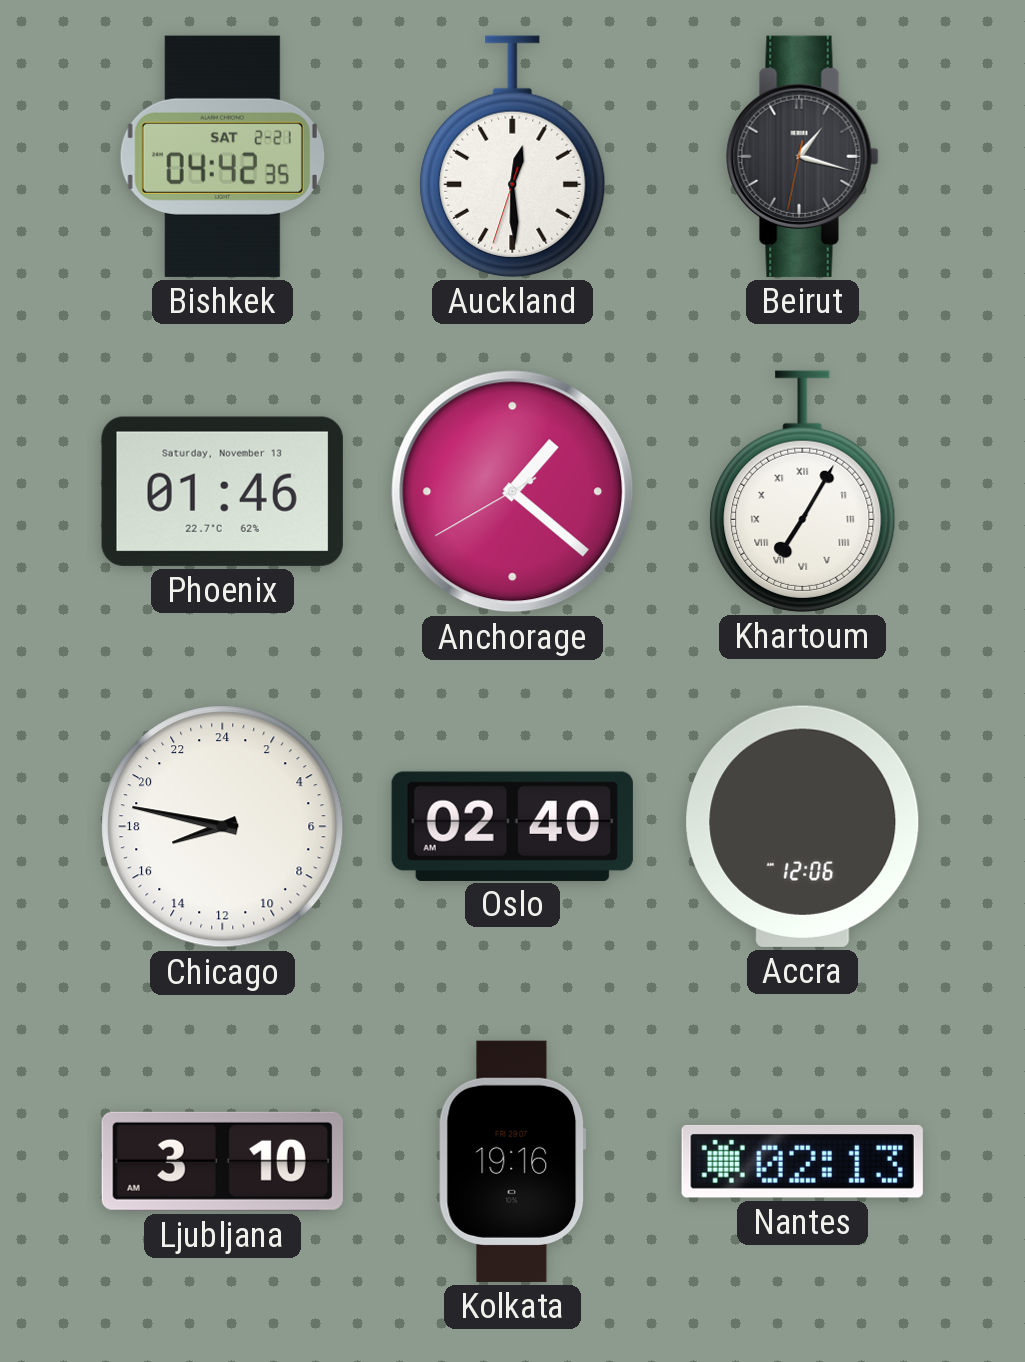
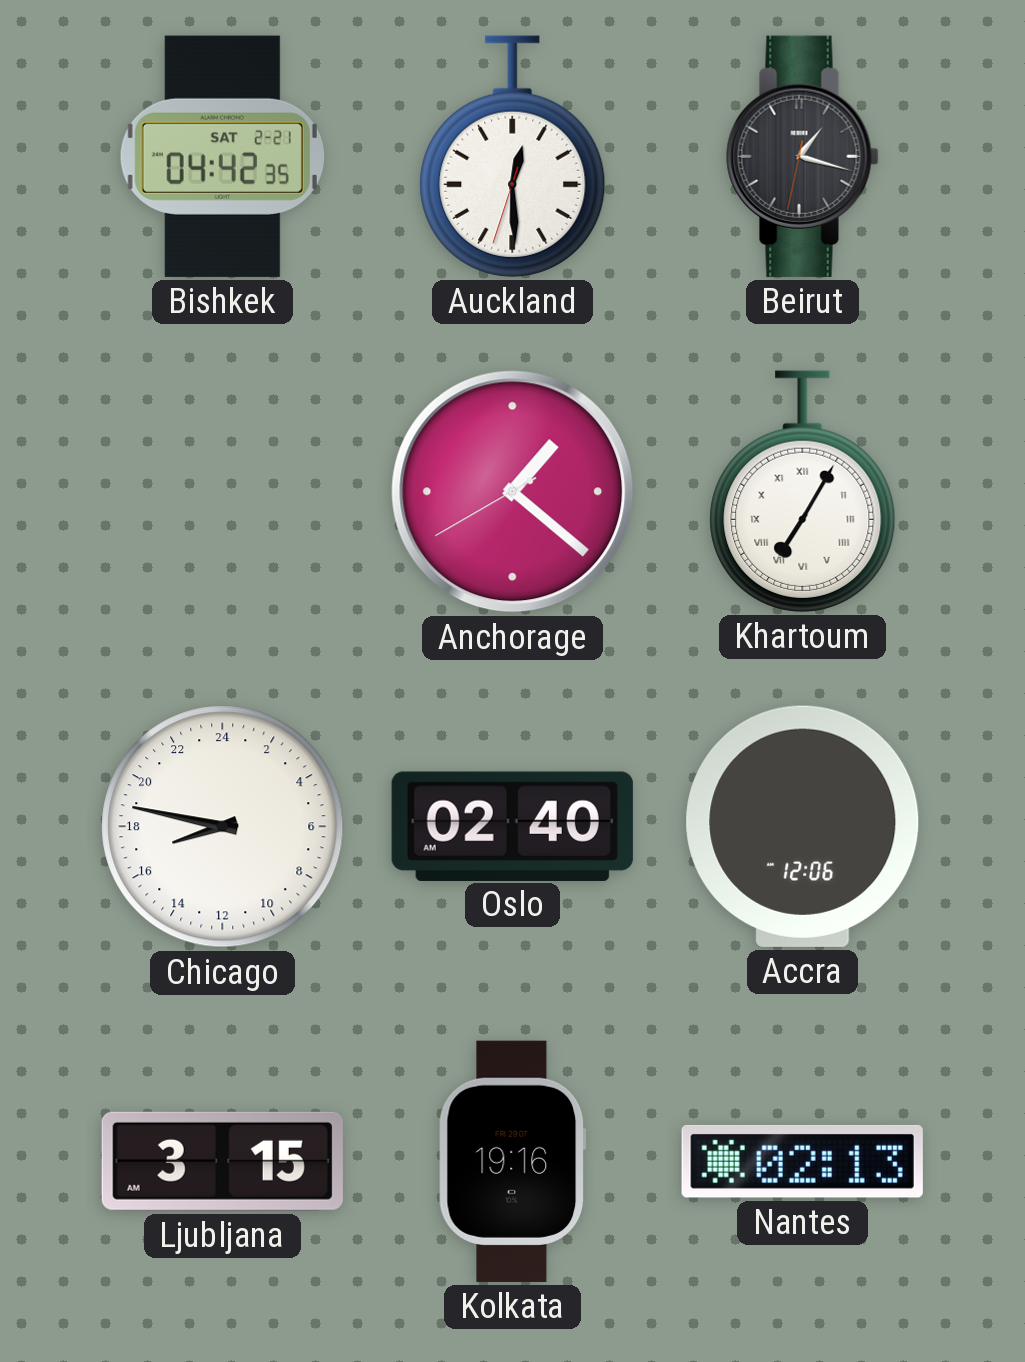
Phoenix: 01:46 -> none (222, 491)
Ljubljana: 3:10 -> 3:15 (222, 1161)
